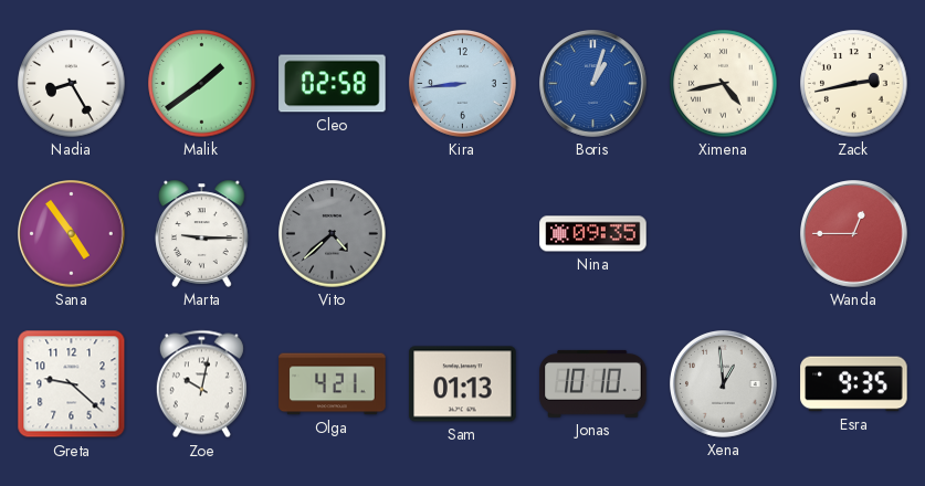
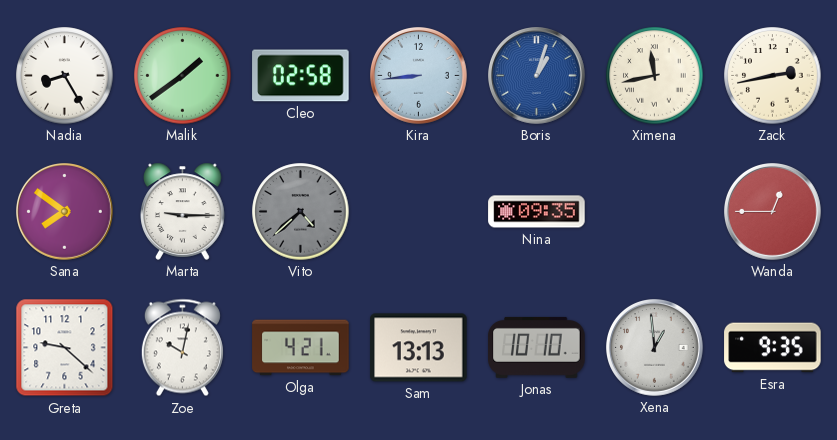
Ximena: 4:43 -> 11:43 (655, 76)
Sana: 4:54 -> 7:51 (65, 212)
Sam: 01:13 -> 13:13 (419, 348)
